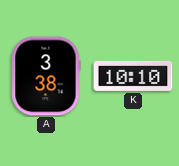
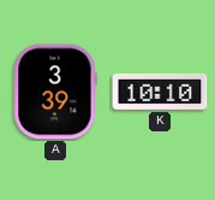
A: 3:38 -> 3:39 (55, 92)
